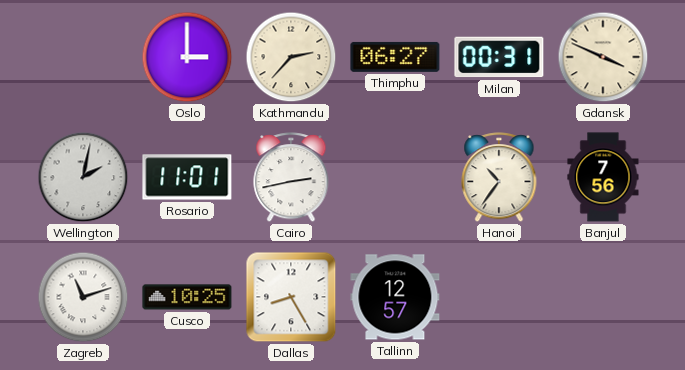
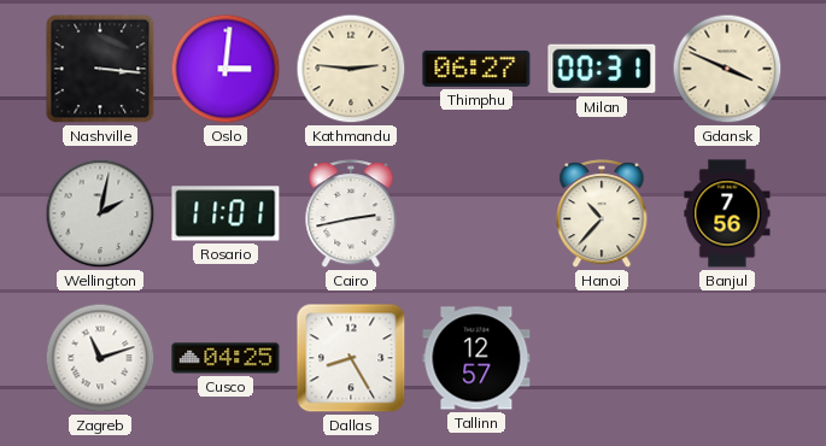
Nashville: none -> 3:16 (100, 69)
Oslo: 3:00 -> 3:01 (225, 69)
Kathmandu: 2:37 -> 2:46 (351, 69)
Hanoi: 10:36 -> 10:37 (602, 215)
Cusco: 10:25 -> 04:25 (225, 358)
